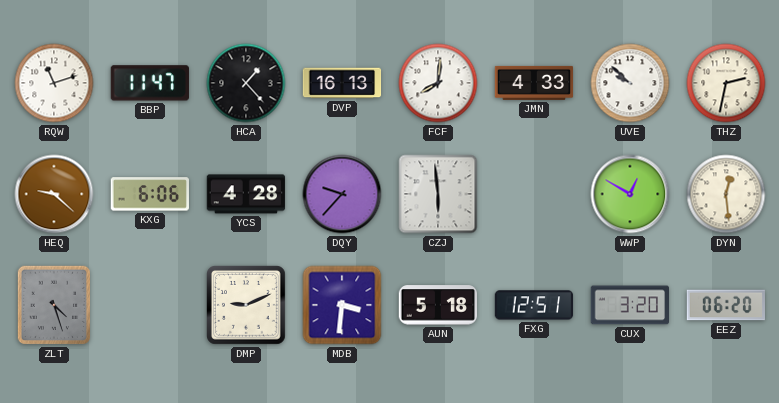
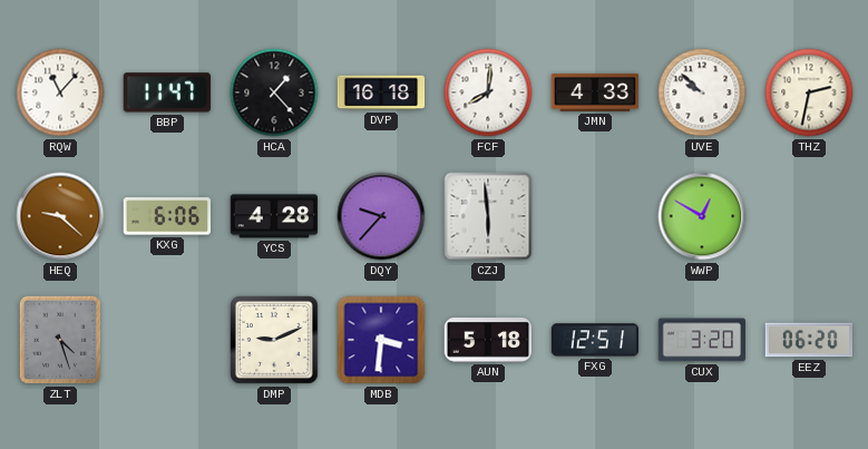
RQW: 11:12 -> 11:07 (60, 92)
DVP: 16:13 -> 16:18 (381, 92)
DYN: 12:29 -> none (726, 194)
